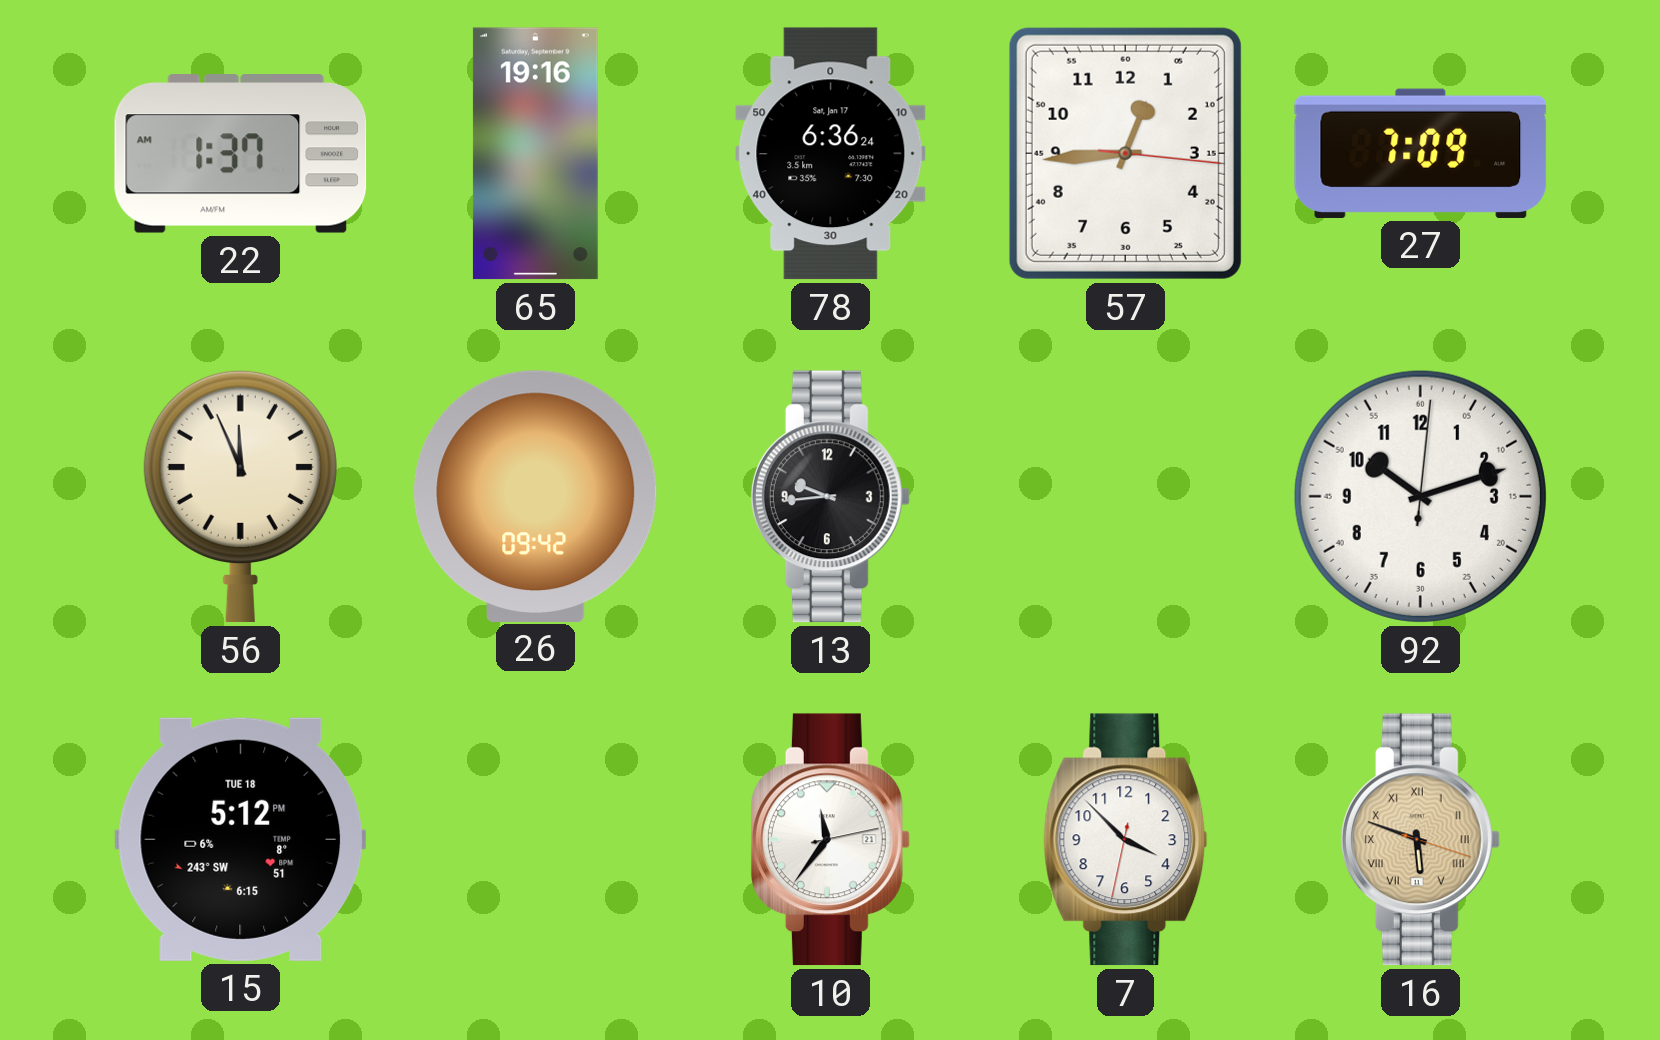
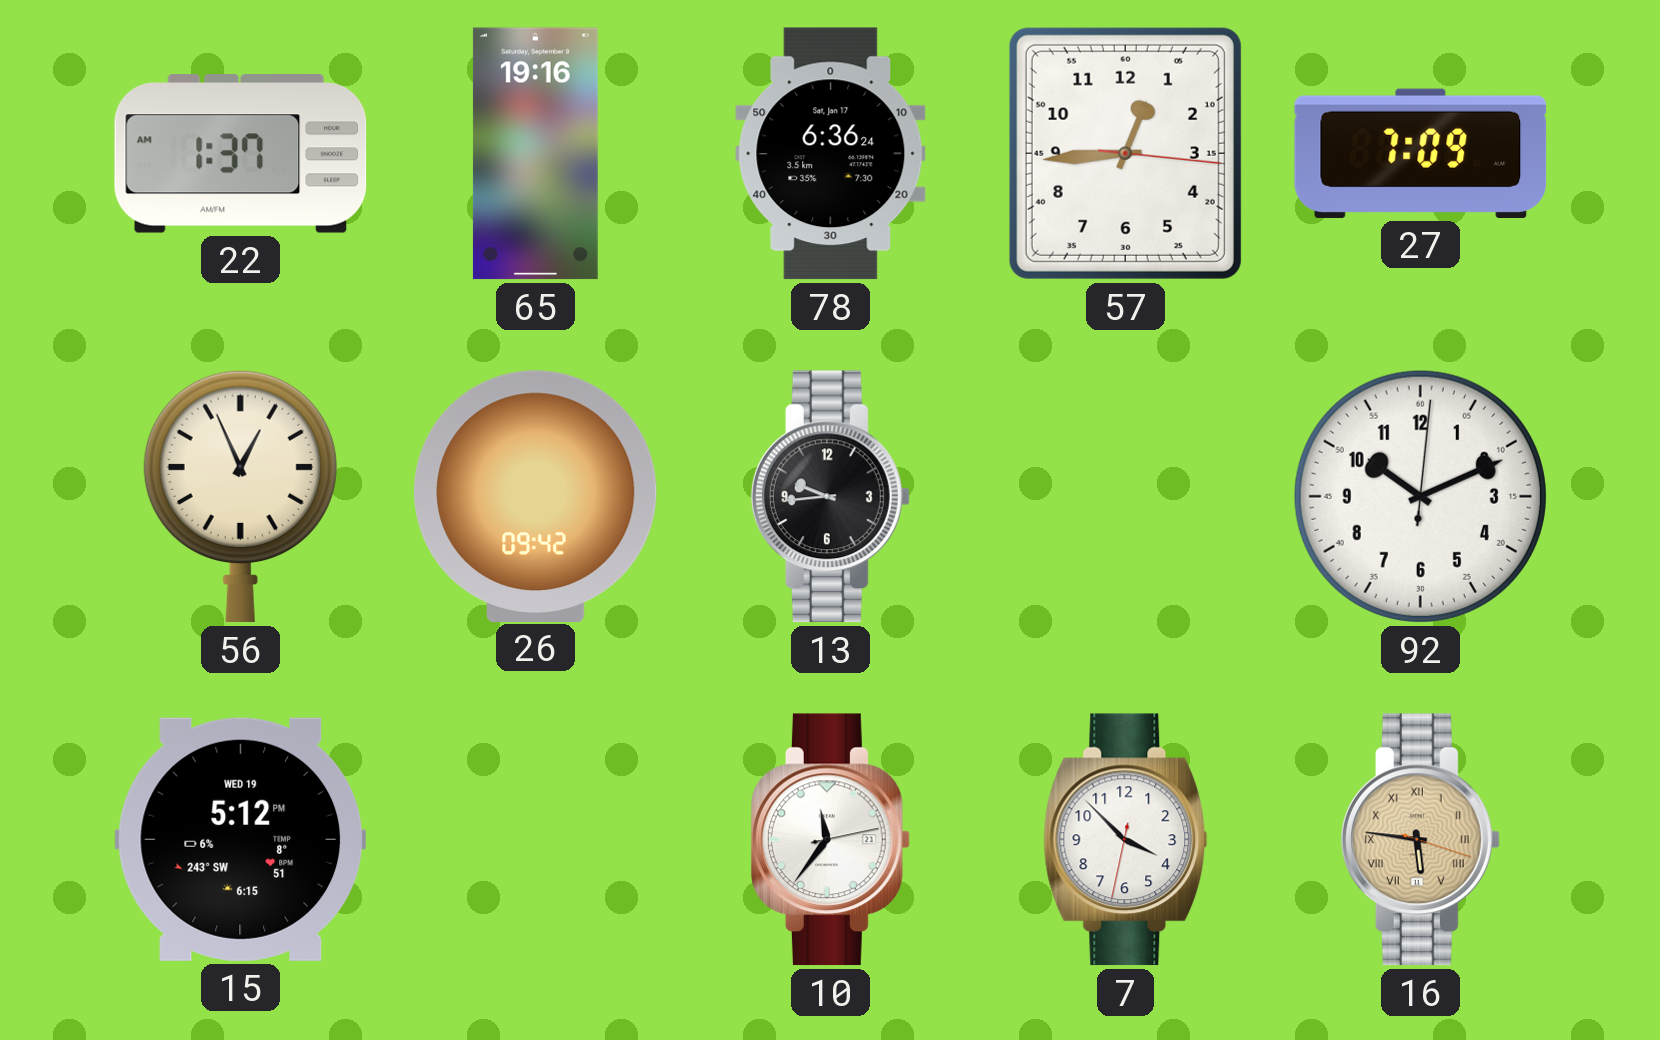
56: 11:56 -> 12:56 (240, 496)
92: 10:12 -> 10:11 (1420, 496)
15 date: TUE 18 -> WED 19 (241, 839)
16: 5:48 -> 5:46 (1420, 840)
